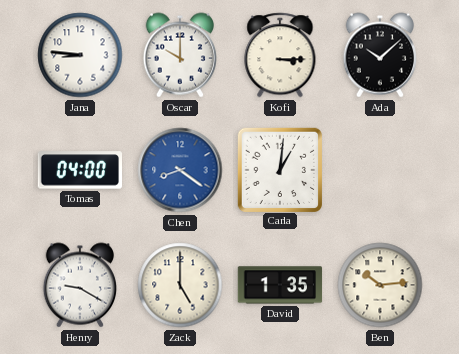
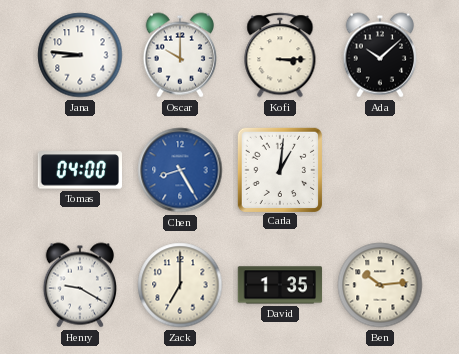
Chen: 8:21 -> 8:25 (180, 170)
Zack: 5:00 -> 7:00 (180, 285)
